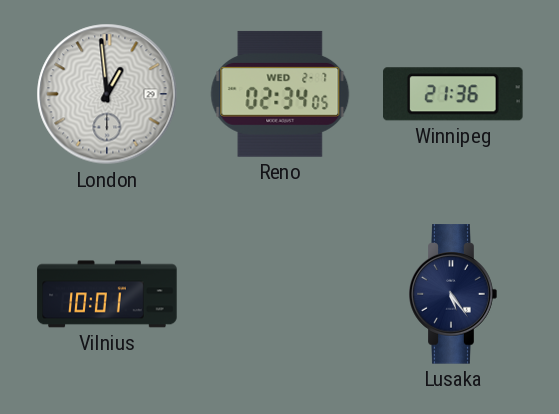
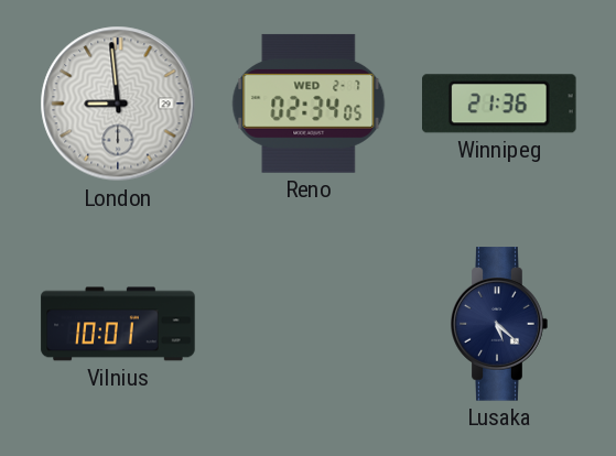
London: 12:59 -> 8:59 (118, 104)
Lusaka: 5:24 -> 5:22 (499, 324)
